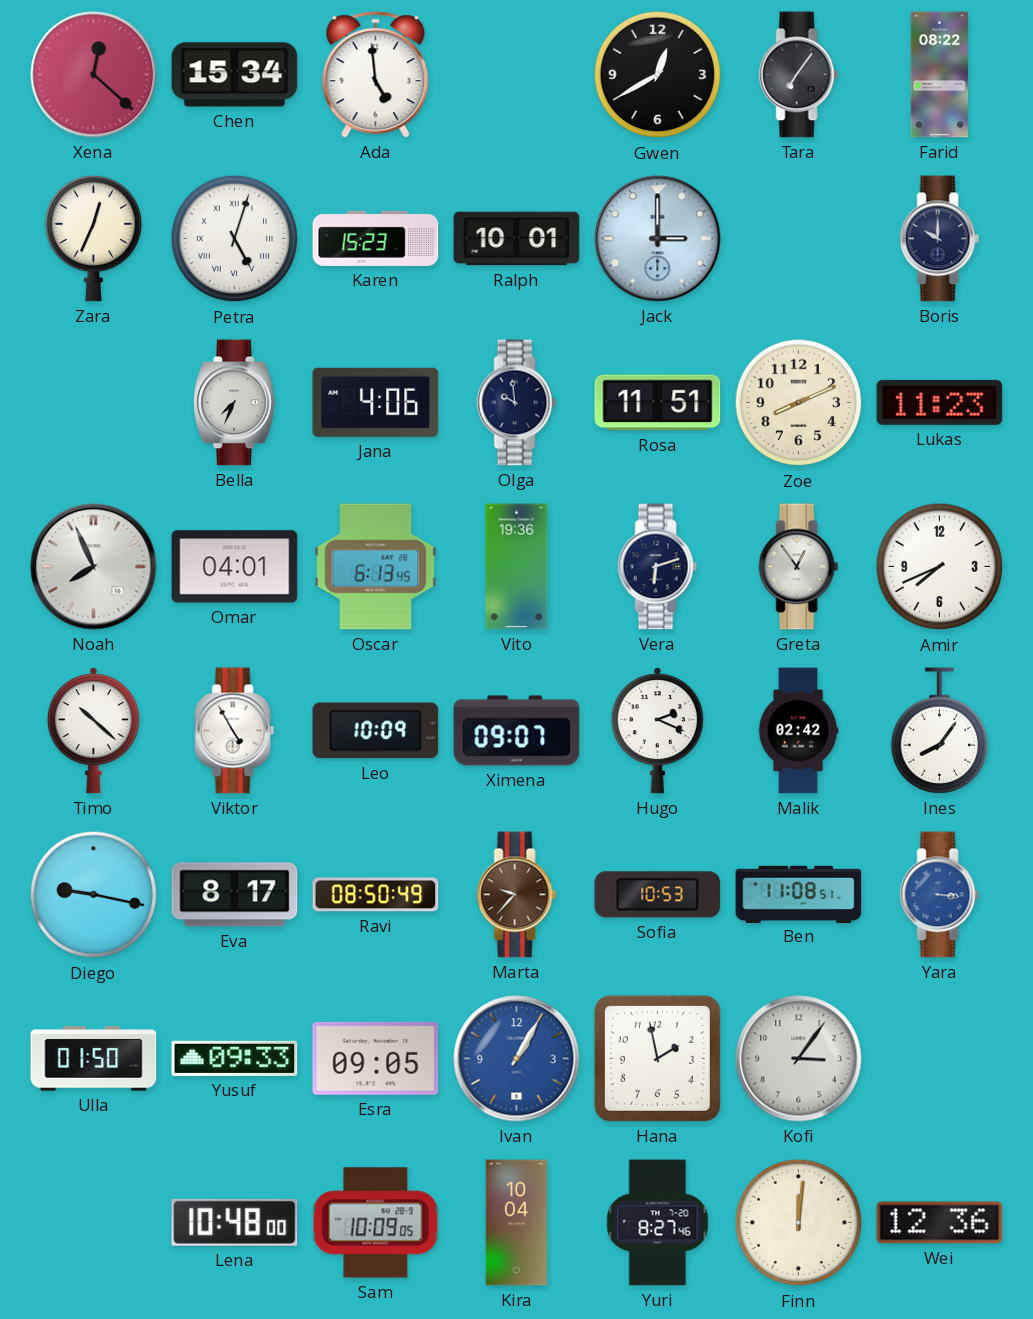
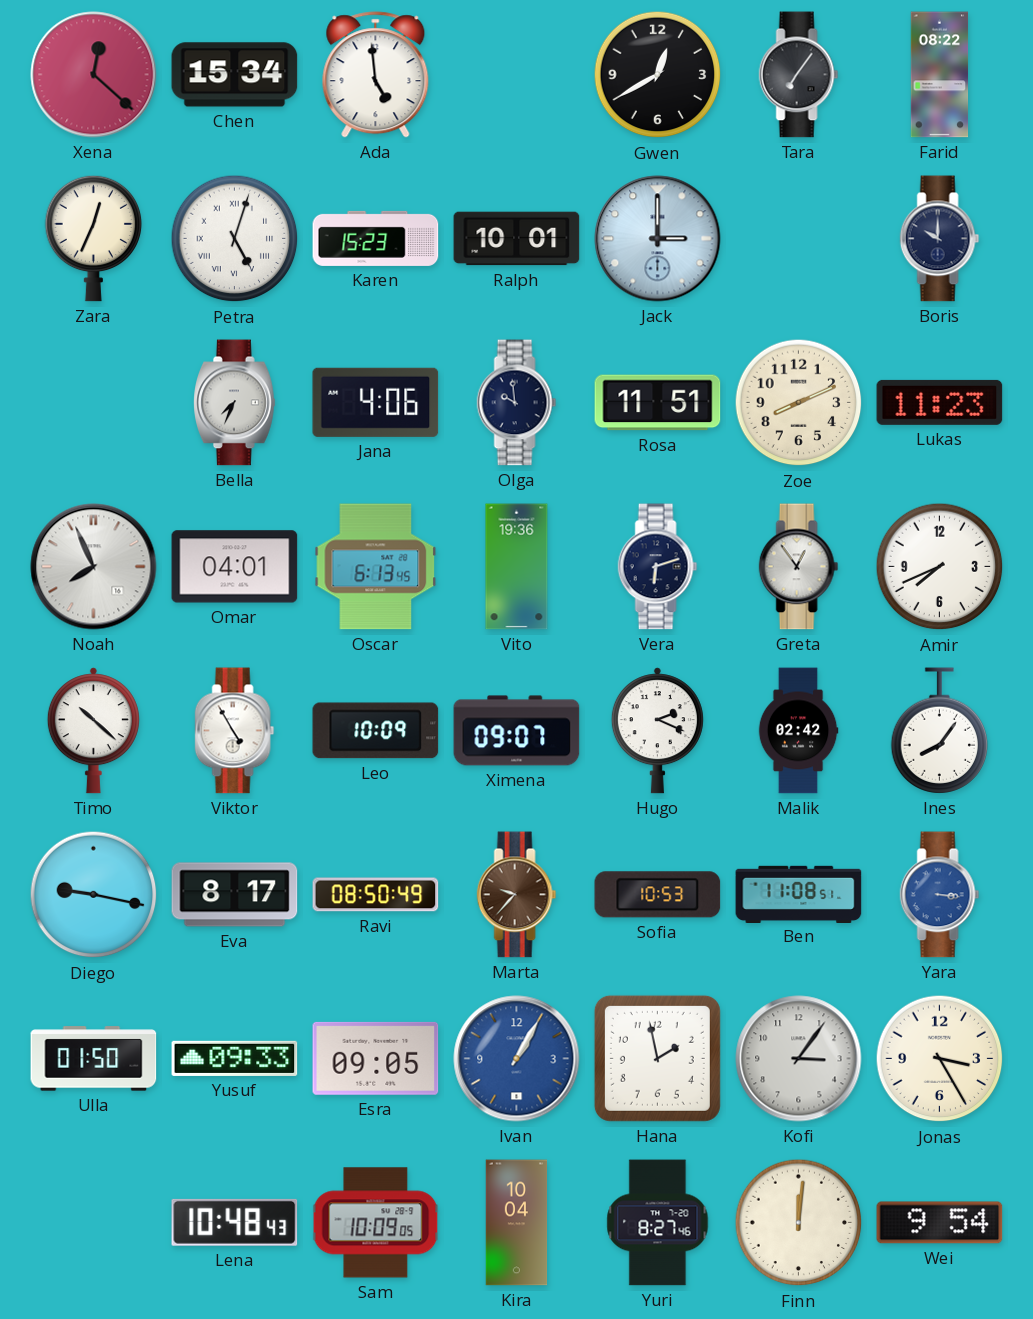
Jonas: none -> 3:25 (940, 1059)
Lena: 10:48:00 -> 10:48:43 (235, 1222)
Wei: 12:36 -> 9:54 (940, 1223)
